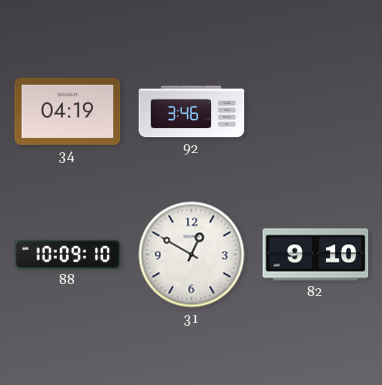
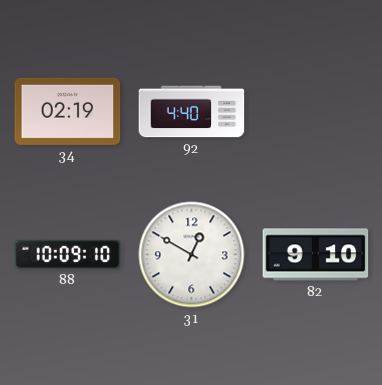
34: 04:19 -> 02:19 (68, 111)
92: 3:46 -> 4:40 (192, 112)
